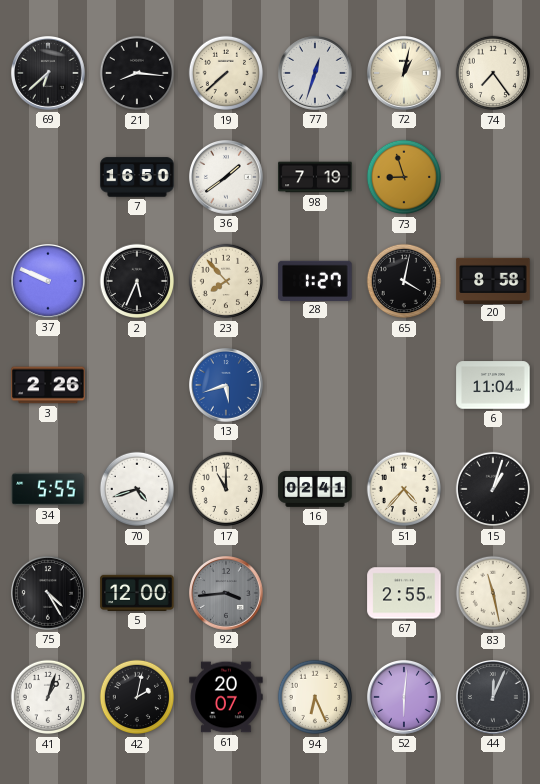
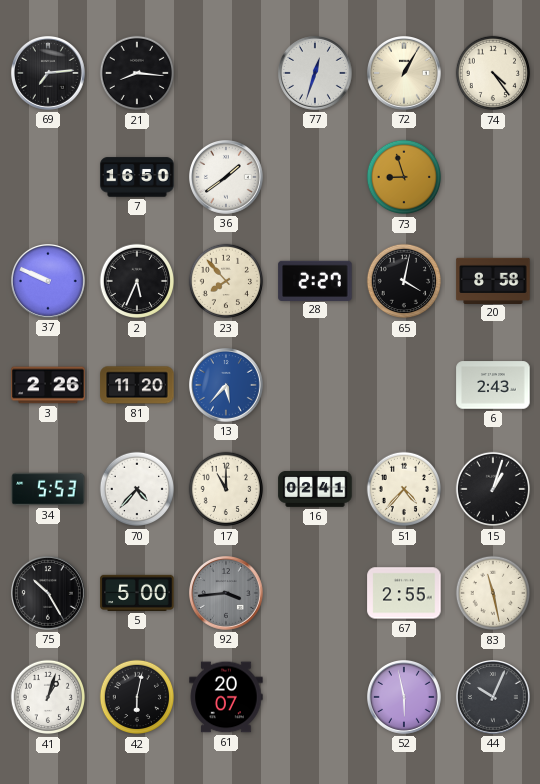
69: 6:38 -> 7:14 (49, 74)
19: 7:38 -> none (226, 73)
72: 1:02 -> 1:05 (405, 74)
74: 7:24 -> 4:24 (493, 73)
98: 7:19 -> none (315, 177)
28: 1:27 -> 2:27 (315, 280)
81: none -> 11:20 (137, 385)
13: 5:42 -> 5:37 (227, 386)
6: 11:04 -> 2:43 (493, 385)
34: 5:55 -> 5:53 (48, 489)
70: 4:42 -> 4:37 (137, 489)
75: 4:25 -> 10:25 (49, 594)
5: 12:00 -> 5:00 (137, 593)
42: 2:02 -> 6:02 (137, 697)
94: 6:26 -> none (315, 697)
52: 6:01 -> 5:58 (405, 698)
44: 12:04 -> 10:04 (494, 698)
